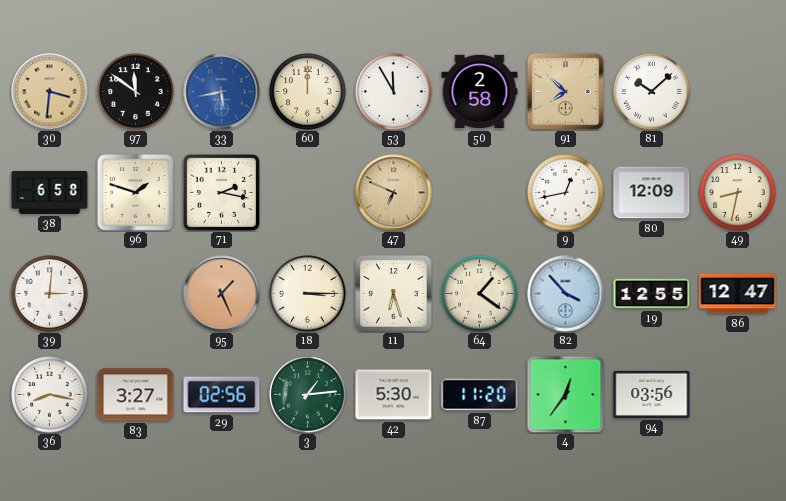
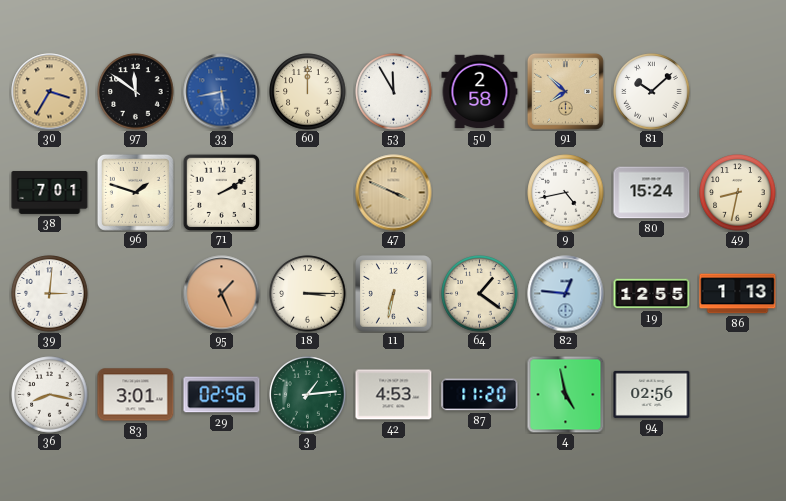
30: 3:31 -> 3:35 (50, 92)
38: 6:58 -> 7:01 (50, 192)
71: 2:17 -> 2:10 (221, 192)
47: 6:49 -> 3:49 (394, 193)
9: 12:43 -> 4:43 (566, 193)
80: 12:09 -> 15:24 (652, 193)
11: 6:27 -> 6:32 (394, 294)
82: 3:53 -> 12:46 (566, 294)
86: 12:47 -> 1:13 (738, 294)
83: 3:27 -> 3:01 (136, 395)
42: 5:30 -> 4:53 (394, 395)
4: 12:36 -> 4:58 (565, 394)
94: 03:56 -> 02:56 (652, 394)
